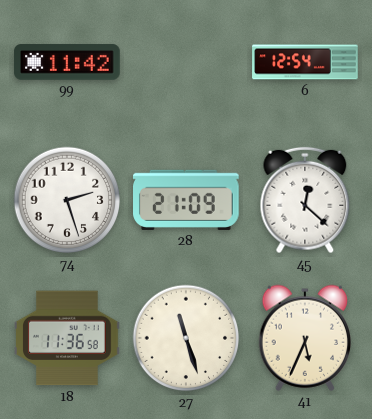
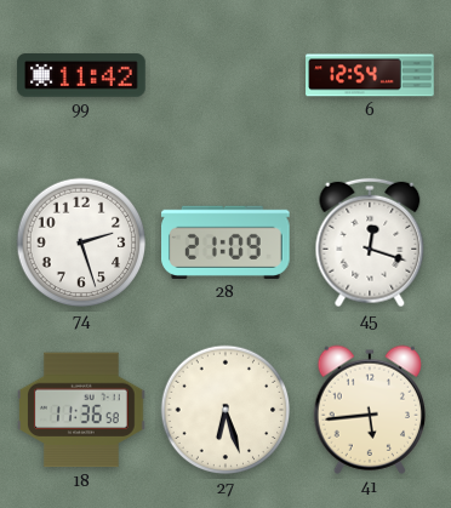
45: 12:22 -> 12:18 (370, 242)
27: 11:27 -> 6:27 (225, 410)
41: 5:34 -> 5:44 (370, 410)
